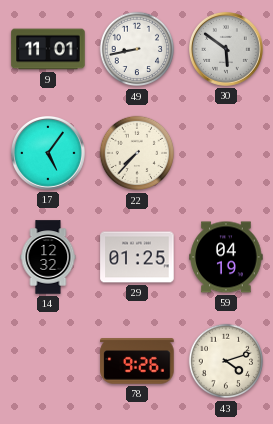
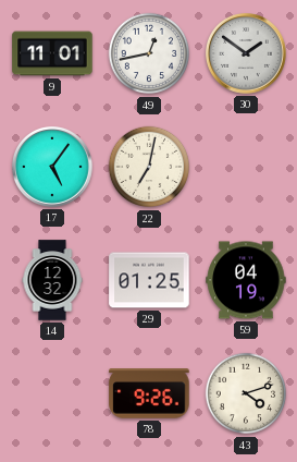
49: 8:43 -> 12:43 (149, 53)
30: 5:51 -> 1:51 (247, 54)
22: 7:37 -> 7:02 (149, 167)
